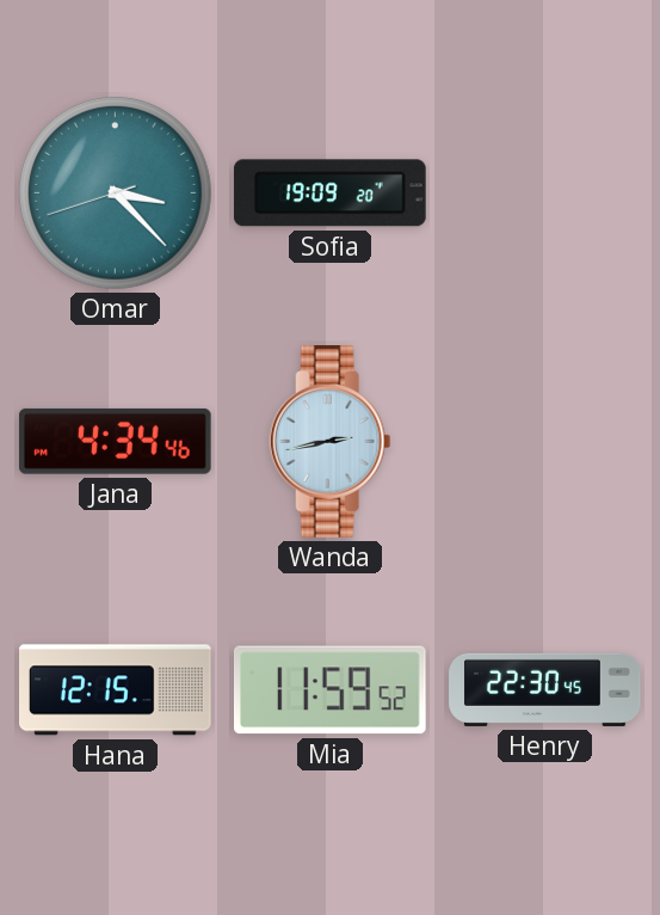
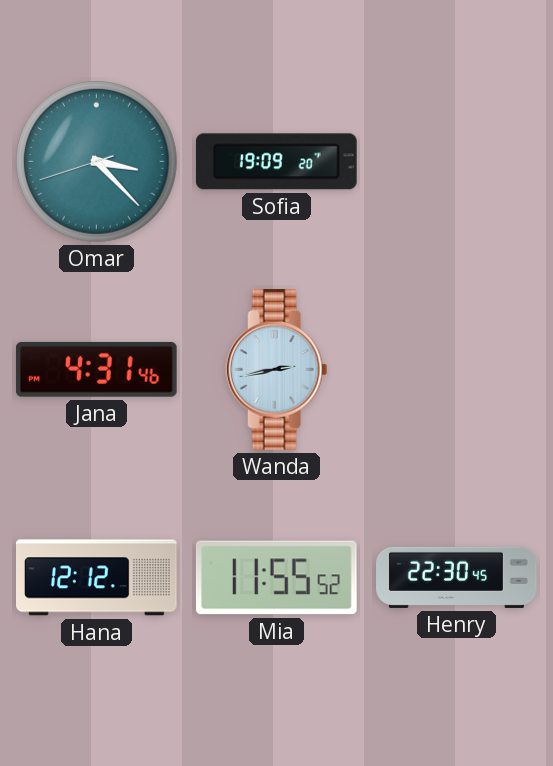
Jana: 4:34 -> 4:31 (96, 369)
Hana: 12:15 -> 12:12 (97, 578)
Mia: 11:59 -> 11:55 (277, 578)
